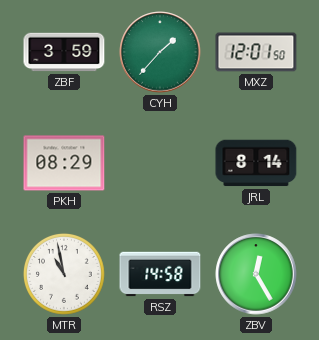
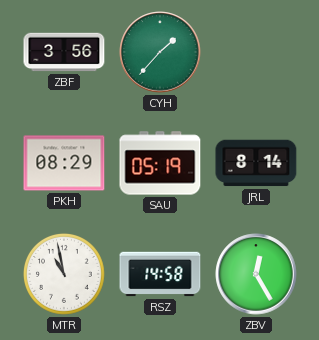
ZBF: 3:59 -> 3:56 (64, 52)
MXZ: 12:01 -> none (256, 52)
SAU: none -> 05:19 (160, 163)
